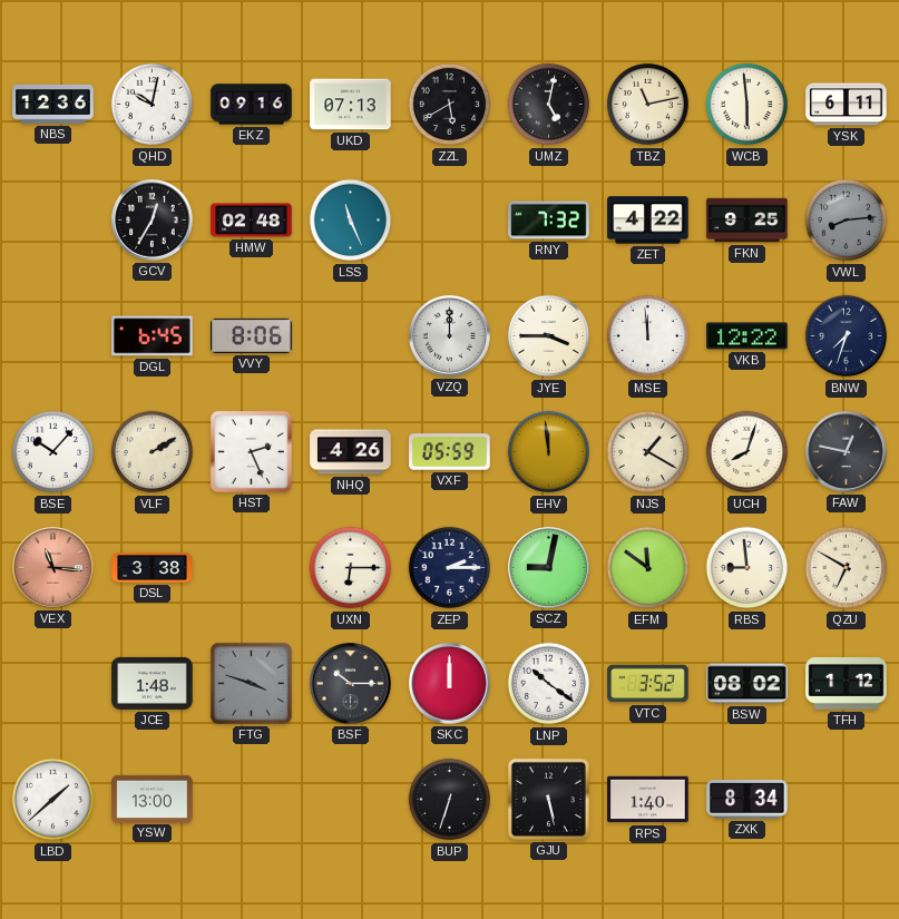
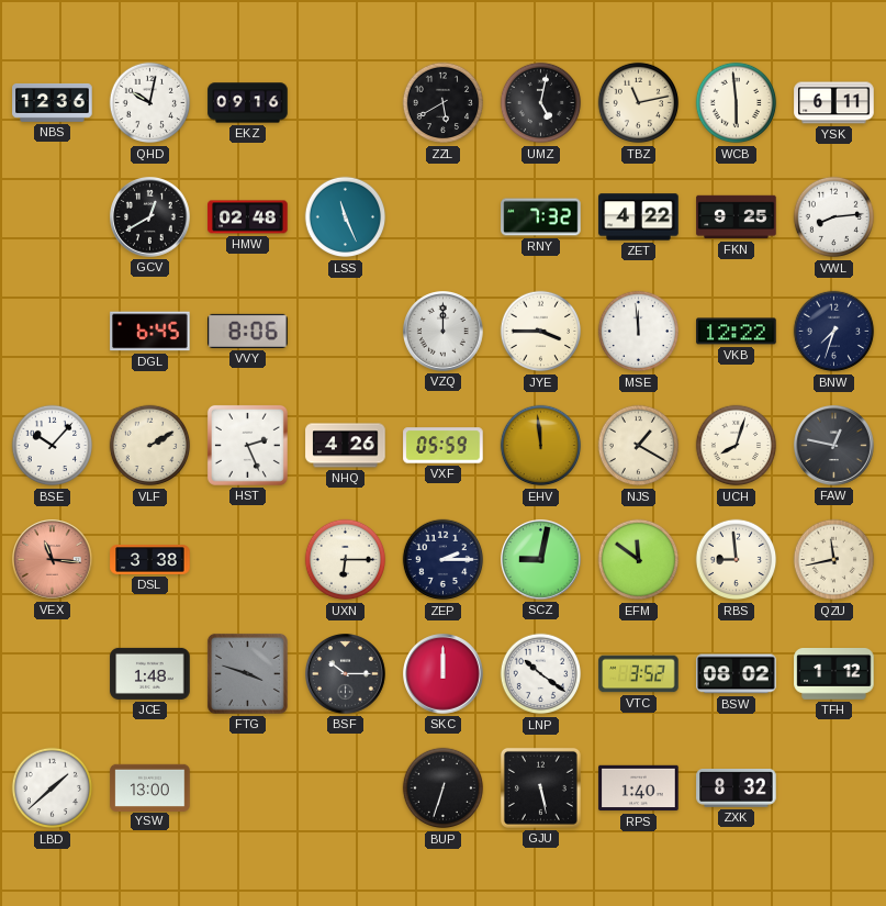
UKD: 07:13 -> none (351, 105)
GCV: 12:35 -> 12:40 (150, 217)
VWL dial: grey -> white (834, 217)
QZU: 6:50 -> 11:43 (834, 560)
ZXK: 8:34 -> 8:32 (737, 788)
